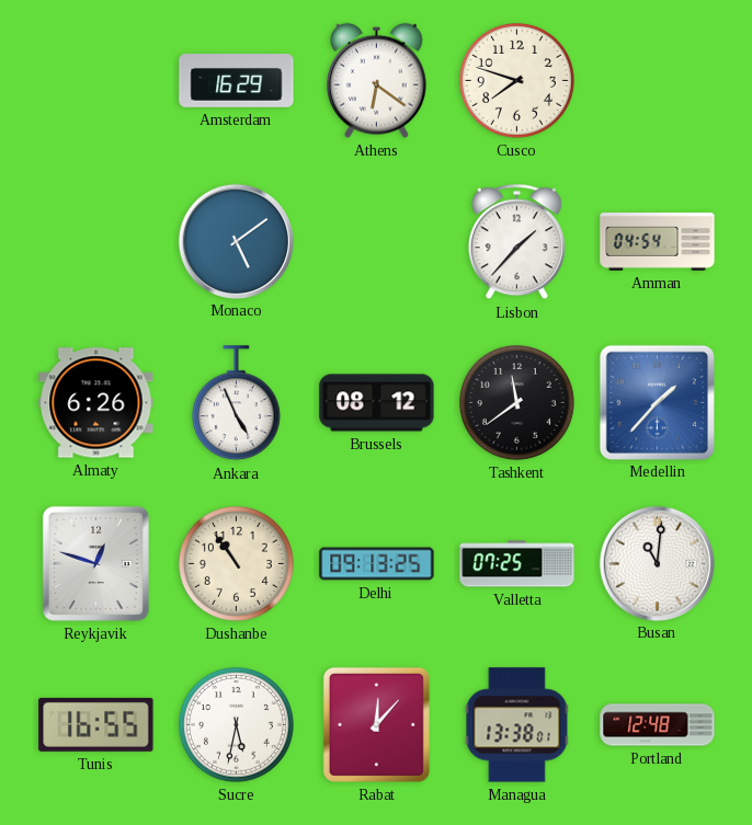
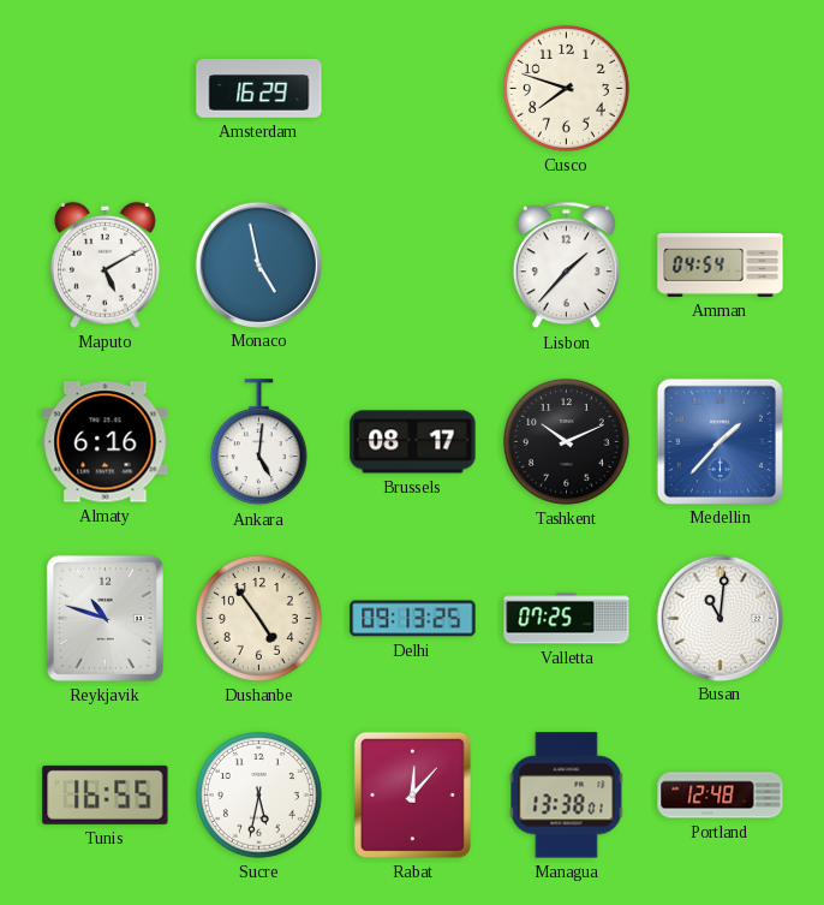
Athens: 6:21 -> none (376, 80)
Maputo: none -> 5:10 (105, 264)
Monaco: 5:09 -> 4:58 (258, 264)
Almaty: 6:26 -> 6:16 (106, 442)
Ankara: 4:56 -> 5:01 (258, 442)
Brussels: 08:12 -> 08:17 (413, 442)
Tashkent: 11:39 -> 10:11 (566, 441)
Reykjavik: 12:48 -> 10:48 (105, 618)
Dushanbe: 10:54 -> 4:54 (258, 618)
